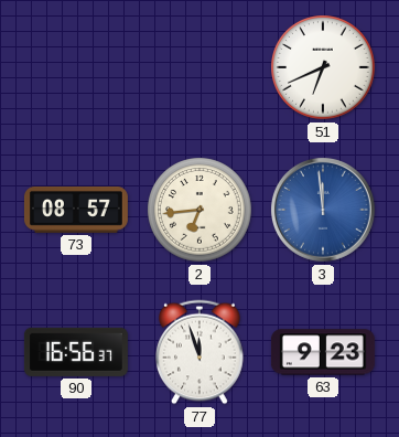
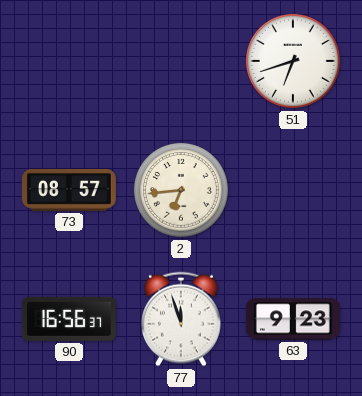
51: 6:41 -> 6:42 (293, 61)
3: 11:59 -> none (323, 210)
